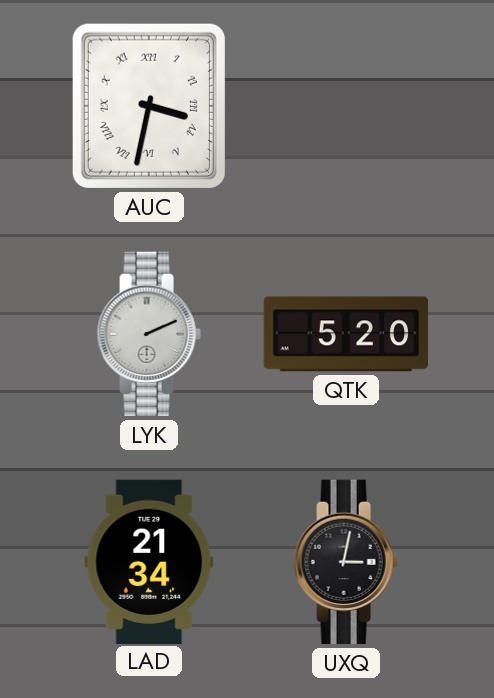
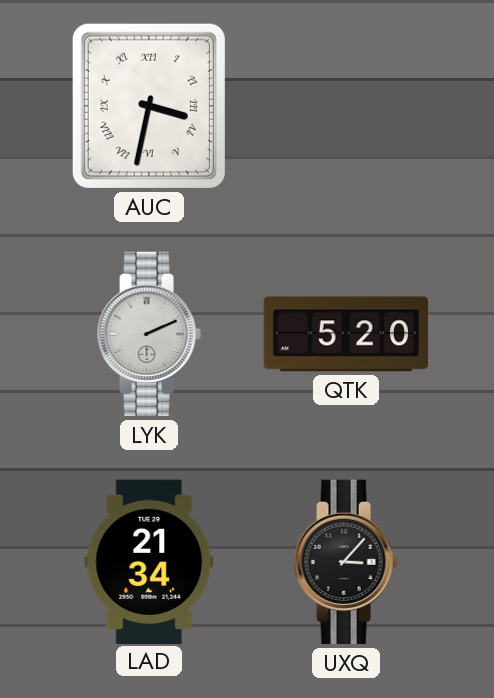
UXQ: 3:02 -> 3:07 (346, 562)
